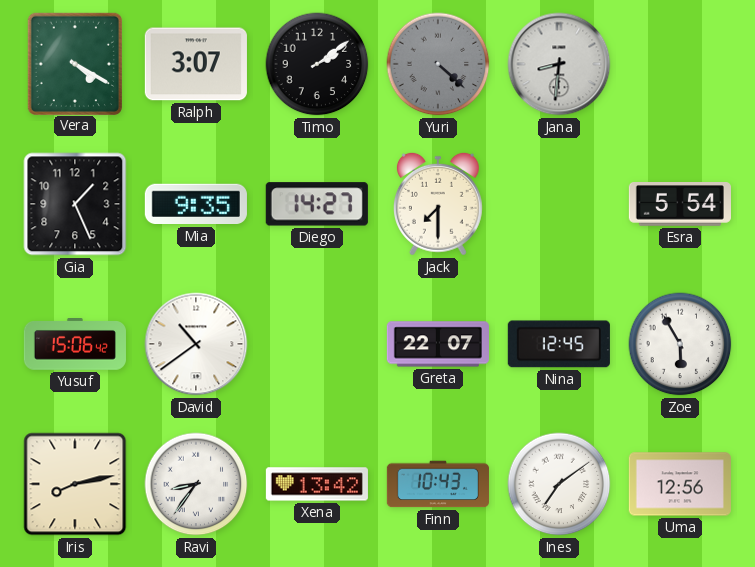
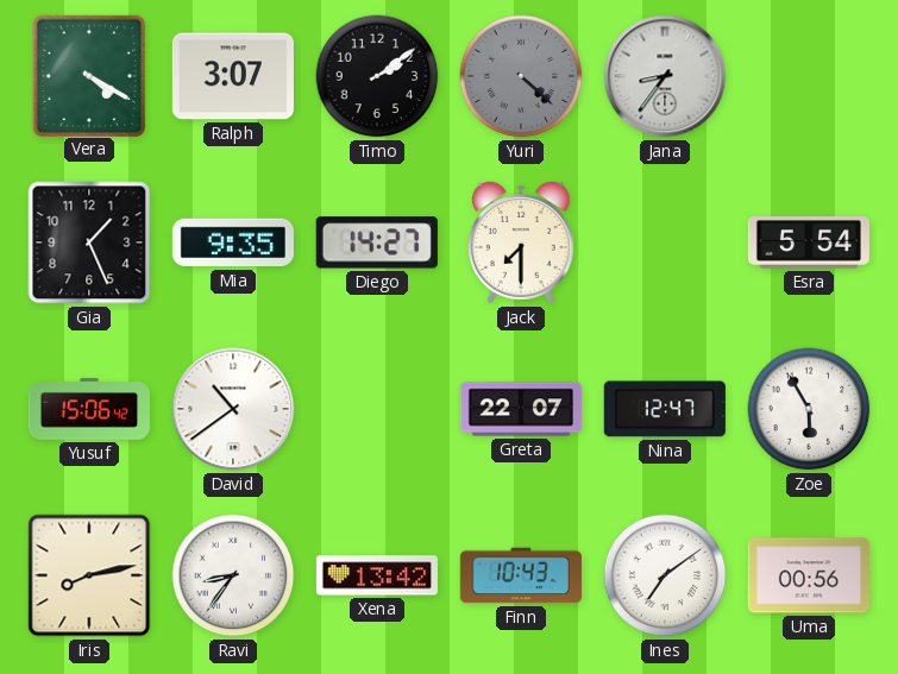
Jana: 8:31 -> 8:36 (665, 76)
Nina: 12:45 -> 12:47 (665, 409)
Uma: 12:56 -> 00:56 (809, 575)
